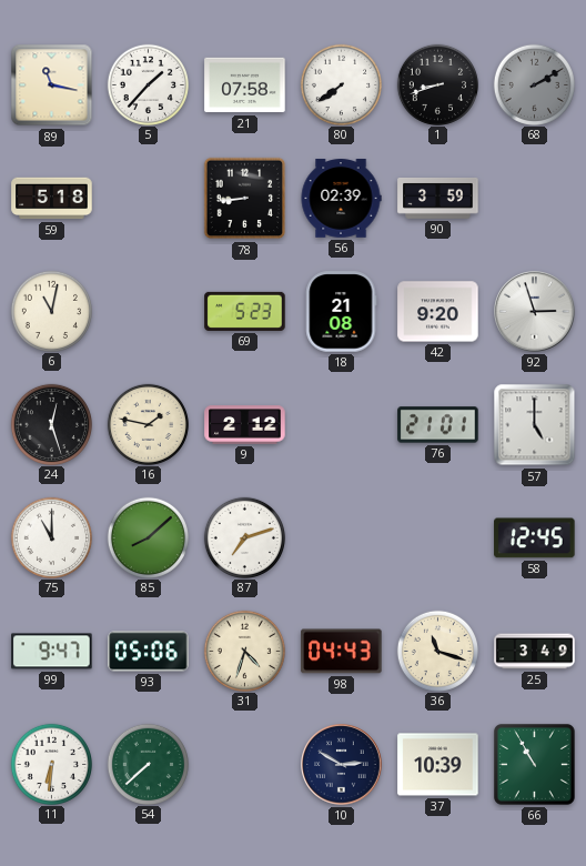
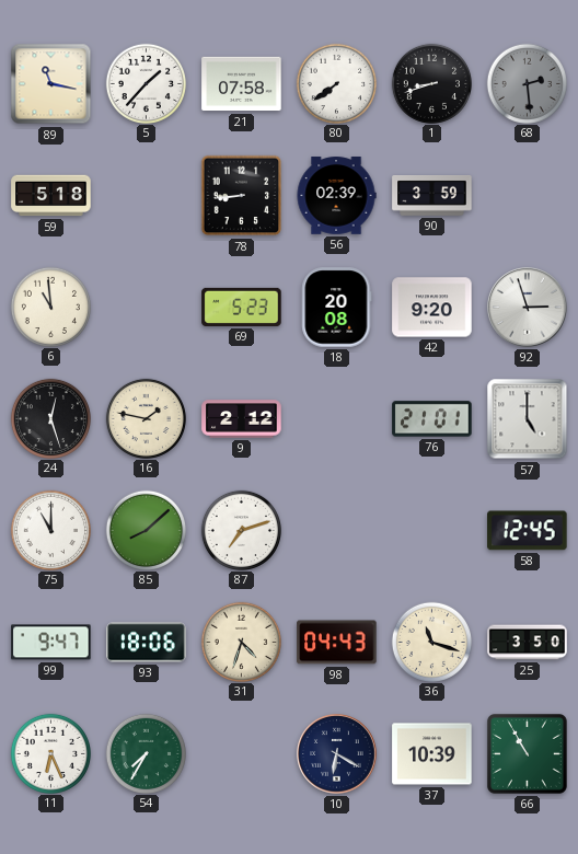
68: 2:10 -> 2:29 (527, 83)
6: 11:02 -> 10:59 (50, 307)
18: 21:08 -> 20:08 (337, 308)
93: 05:06 -> 18:06 (147, 643)
25: 3:49 -> 3:50 (528, 643)
11: 6:31 -> 6:26 (50, 753)
54: 7:38 -> 7:35 (146, 753)
10: 2:50 -> 6:20 (337, 754)
